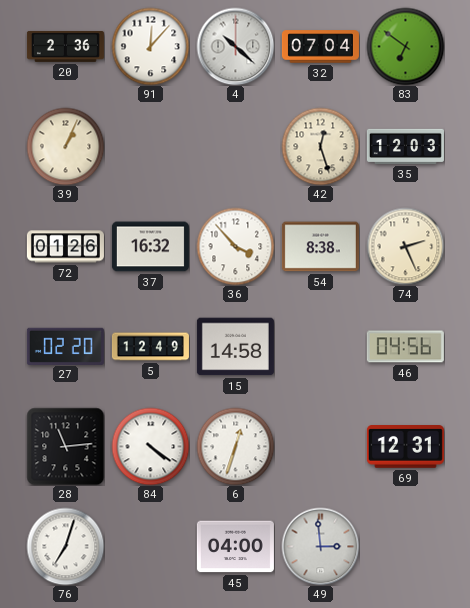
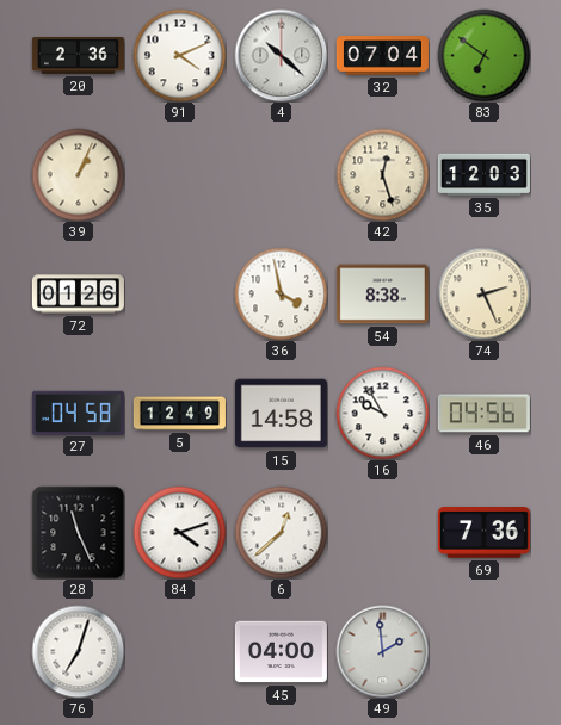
91: 12:07 -> 4:11 (179, 55)
37: 16:32 -> none (150, 247)
36: 3:53 -> 3:58 (280, 293)
27: 02:20 -> 04:58 (78, 413)
16: none -> 9:55 (382, 413)
28: 11:14 -> 11:26 (78, 532)
84: 4:21 -> 4:12 (179, 532)
6: 12:33 -> 12:38 (280, 532)
69: 12:31 -> 7:36 (483, 533)
49: 2:59 -> 1:59 (382, 651)
